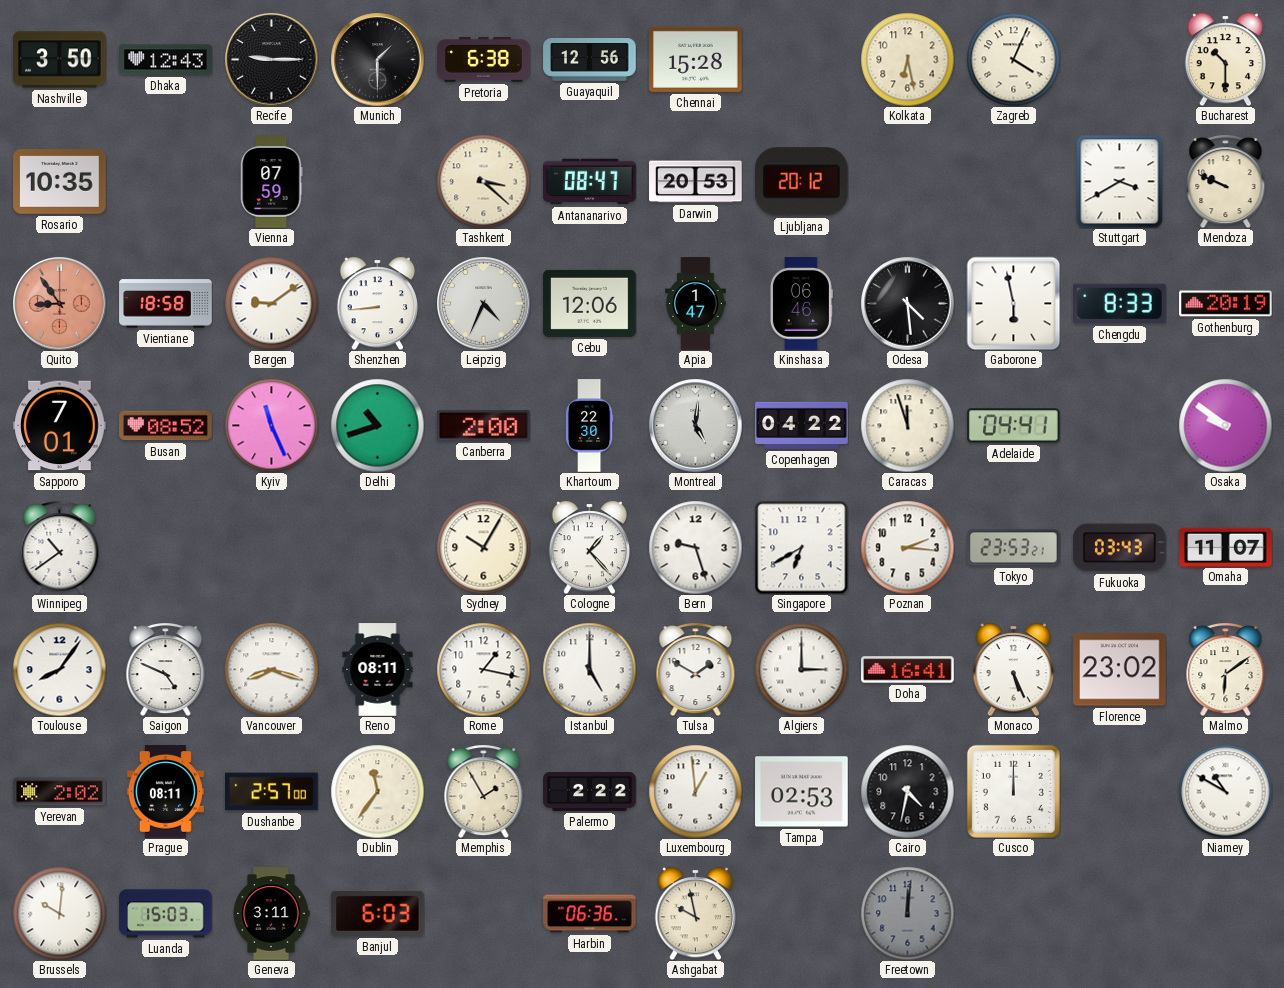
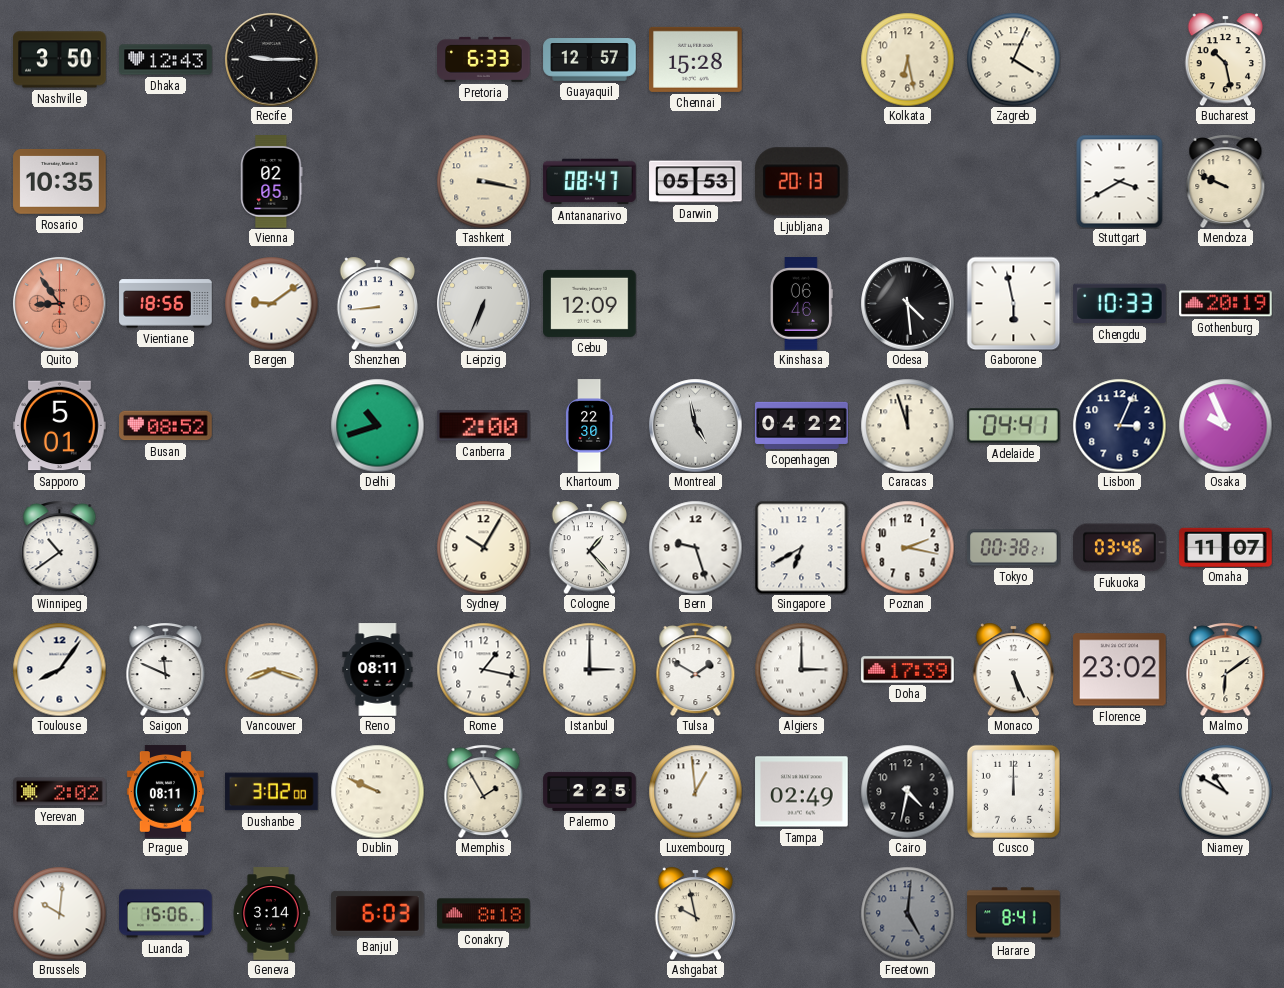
Munich: 1:30 -> none (377, 59)
Pretoria: 6:38 -> 6:33 (484, 59)
Guayaquil: 12:56 -> 12:57 (590, 60)
Bucharest: 10:30 -> 10:28 (1226, 59)
Vienna: 07:59 -> 02:05 (272, 182)
Tashkent: 3:22 -> 3:17 (483, 181)
Darwin: 20:53 -> 05:53 (696, 182)
Ljubljana: 20:12 -> 20:13 (801, 182)
Vientiane: 18:58 -> 18:56 (166, 304)
Leipzig: 4:34 -> 6:34 (483, 303)
Cebu: 12:06 -> 12:09 (590, 303)
Apia: 1:47 -> none (696, 304)
Chengdu: 8:33 -> 10:33 (1120, 304)
Sapporo: 7:01 -> 5:01 (60, 426)
Kyiv: 11:26 -> none (271, 425)
Montreal: 5:01 -> 4:58 (695, 425)
Lisbon: none -> 3:04 (1119, 425)
Osaka: 9:51 -> 9:56 (1225, 425)
Poznan: 2:16 -> 2:17 (907, 547)
Tokyo: 23:53 -> 00:38 (1014, 548)
Fukuoka: 03:43 -> 03:46 (1120, 548)
Saigon: 4:49 -> 11:49 (166, 669)
Istanbul: 5:00 -> 3:00 (589, 669)
Doha: 16:41 -> 17:39 (908, 670)
Dushanbe: 2:57 -> 3:02 (272, 792)
Dublin: 11:36 -> 9:49 (377, 791)
Palermo: 2:22 -> 2:25 (590, 791)
Tampa: 02:53 -> 02:49 (802, 792)
Luanda: 15:03 -> 15:06 (166, 914)
Geneva: 3:11 -> 3:14 (271, 914)
Conakry: none -> 8:18 (484, 914)
Harbin: 06:36 -> none (590, 914)
Freetown: 12:01 -> 5:01 (907, 913)
Harare: none -> 8:41 (1014, 914)
